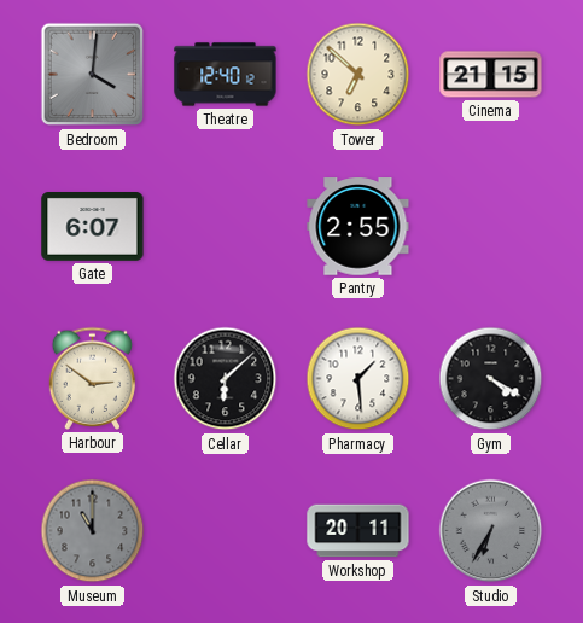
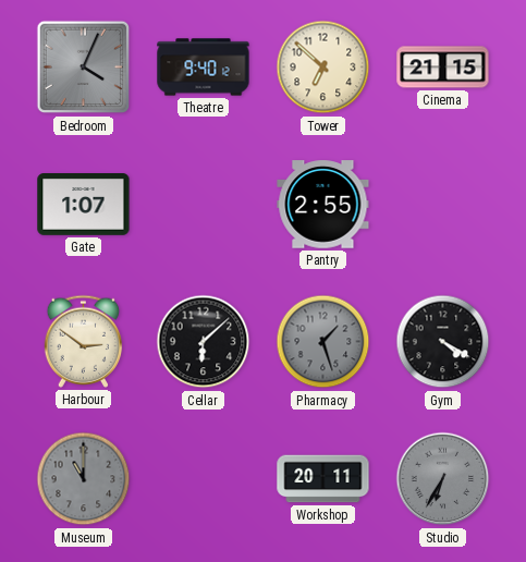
Bedroom: 4:01 -> 4:04 (84, 68)
Theatre: 12:40 -> 9:40 (204, 68)
Gate: 6:07 -> 1:07 (84, 205)
Pharmacy: 1:29 -> 1:27 (323, 342)
Pharmacy dial: white -> grey (323, 342)
